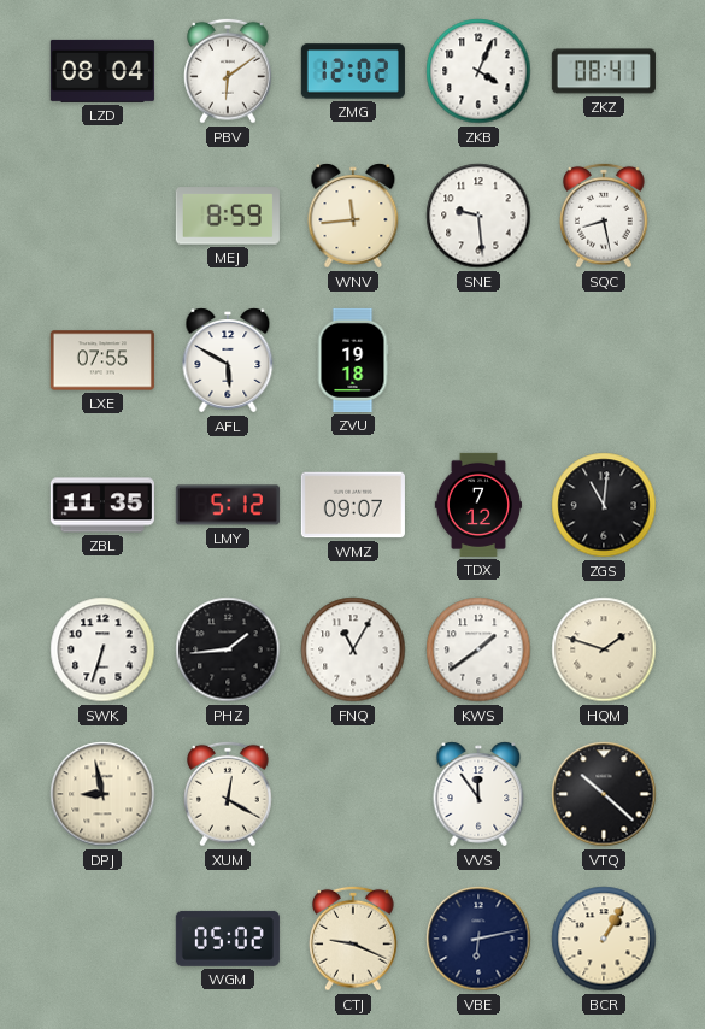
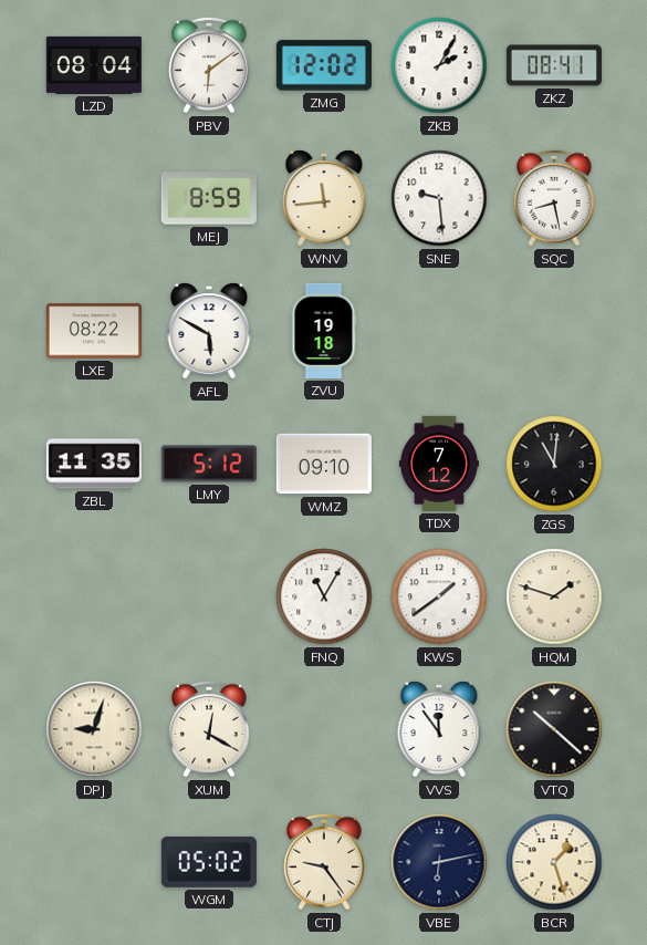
ZKB: 4:04 -> 2:05 (439, 65)
LXE: 07:55 -> 08:22 (94, 331)
WMZ: 09:07 -> 09:10 (324, 464)
SWK: 6:33 -> none (102, 649)
PHZ: 1:44 -> none (228, 649)
DPJ: 8:58 -> 9:03 (94, 729)
CTJ: 9:19 -> 9:24 (325, 862)
BCR: 1:05 -> 1:27 (554, 862)
